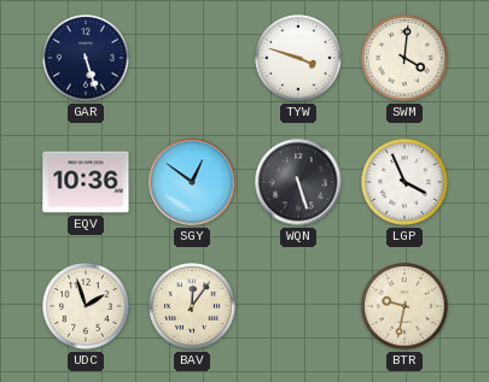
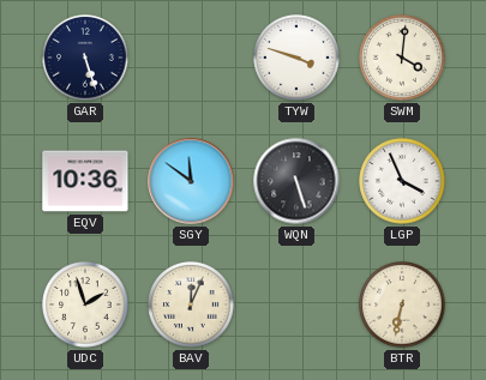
SGY: 12:51 -> 11:51 (191, 181)
BAV: 12:06 -> 12:04 (191, 304)
BTR: 9:32 -> 6:32 (402, 304)
